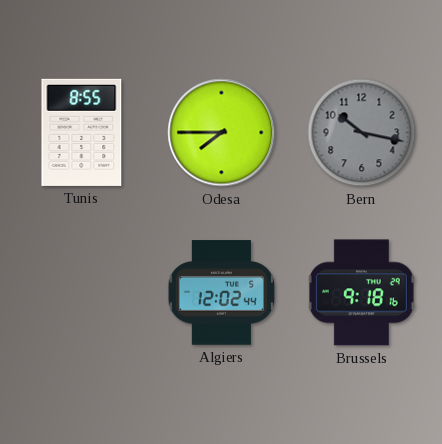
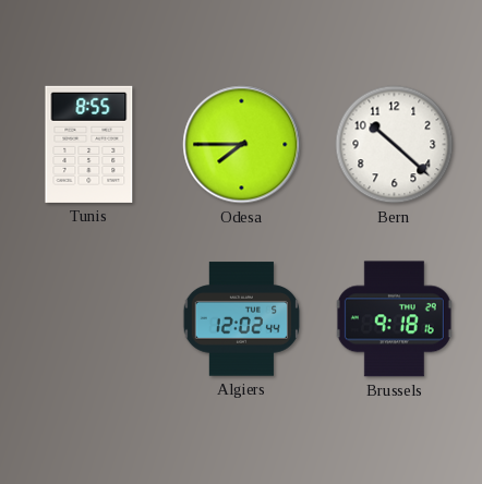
Bern: 10:17 -> 10:22 (395, 145)
Bern dial: grey -> white (395, 145)
